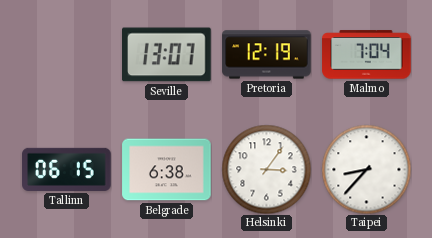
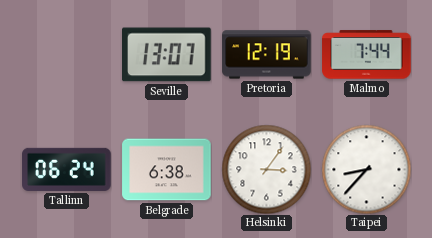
Malmo: 7:04 -> 7:44 (367, 55)
Tallinn: 06:15 -> 06:24 (67, 169)
